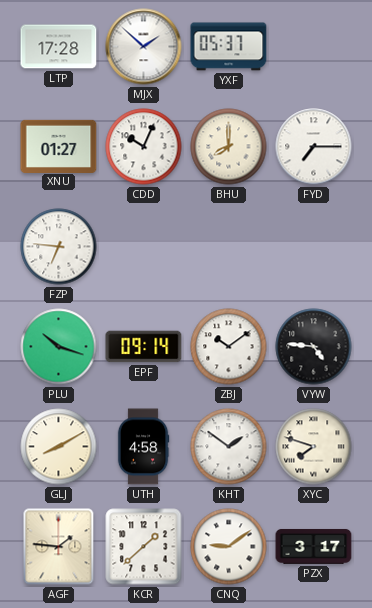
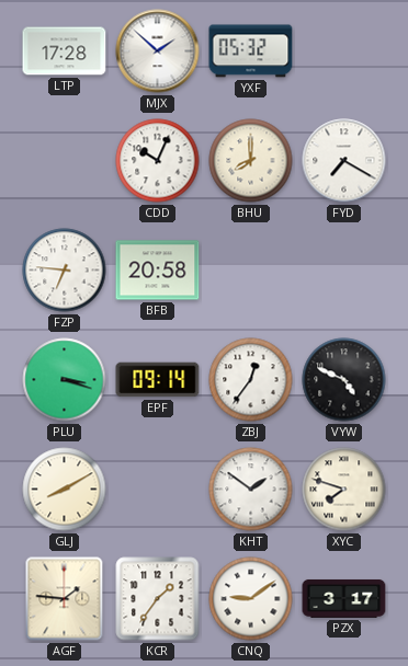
YXF: 05:37 -> 05:32 (251, 51)
XNU: 01:27 -> none (59, 146)
FYD: 7:15 -> 7:20 (344, 161)
BFB: none -> 20:58 (158, 271)
PLU: 10:18 -> 3:18 (65, 380)
ZBJ: 10:09 -> 12:36 (251, 380)
VYW: 4:46 -> 4:49 (344, 380)
UTH: 4:58 -> none (143, 447)
KCR: 1:38 -> 1:36 (158, 599)
